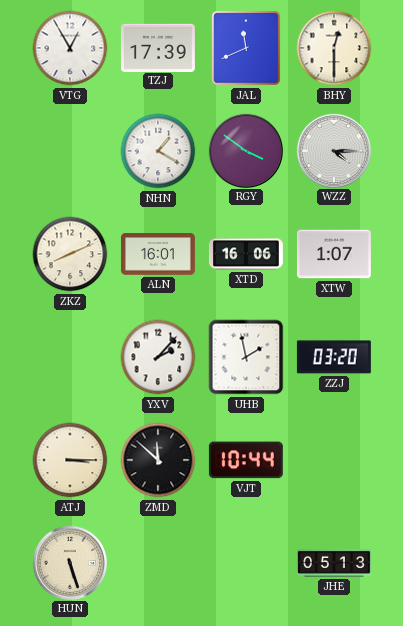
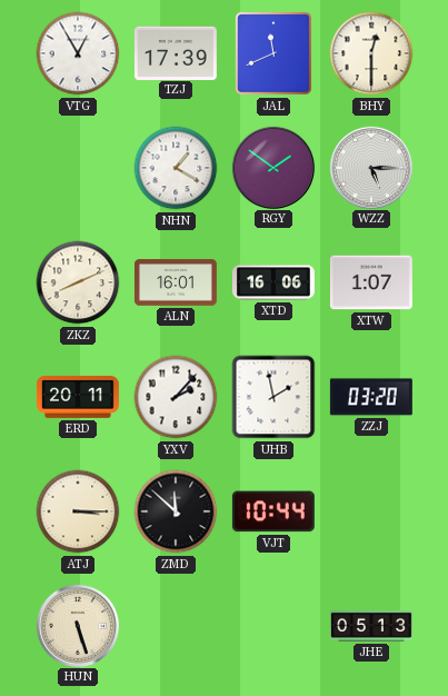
RGY: 3:51 -> 1:51 (272, 167)
WZZ: 4:15 -> 5:15 (370, 167)
ERD: none -> 20:11 (78, 397)
